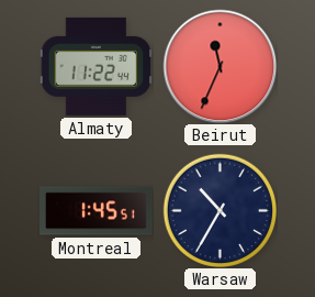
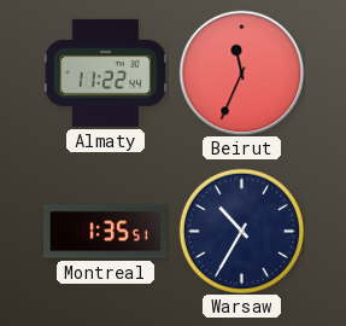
Montreal: 1:45 -> 1:35 (106, 232)
